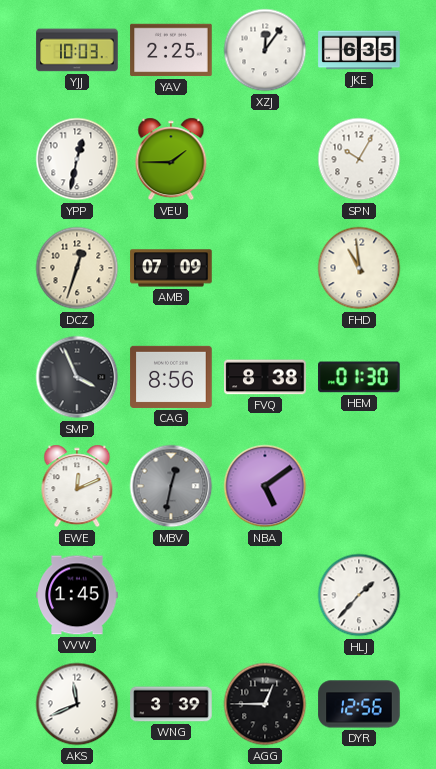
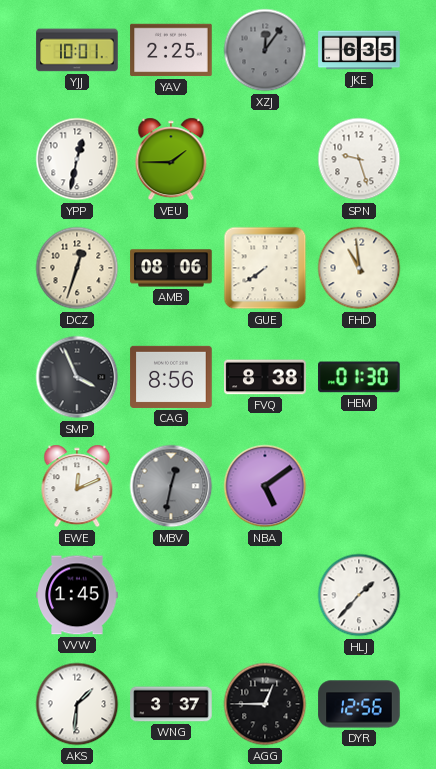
YJJ: 10:03 -> 10:01 (77, 50)
XZJ dial: white -> grey (265, 50)
SPN: 10:05 -> 9:27 (359, 159)
AMB: 07:09 -> 08:06 (171, 268)
GUE: none -> 7:39 (265, 268)
AKS: 11:41 -> 1:31 (77, 704)
WNG: 3:39 -> 3:37 (171, 704)
